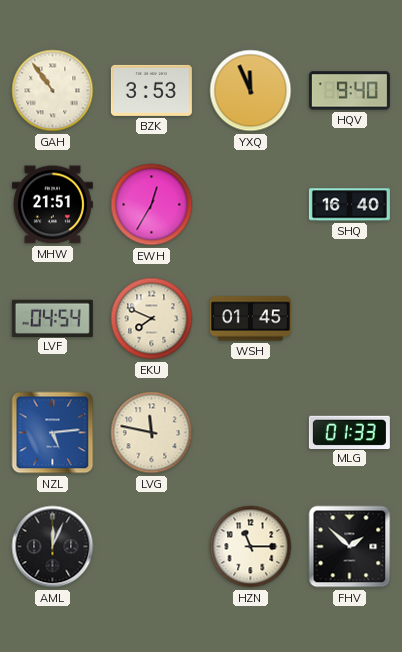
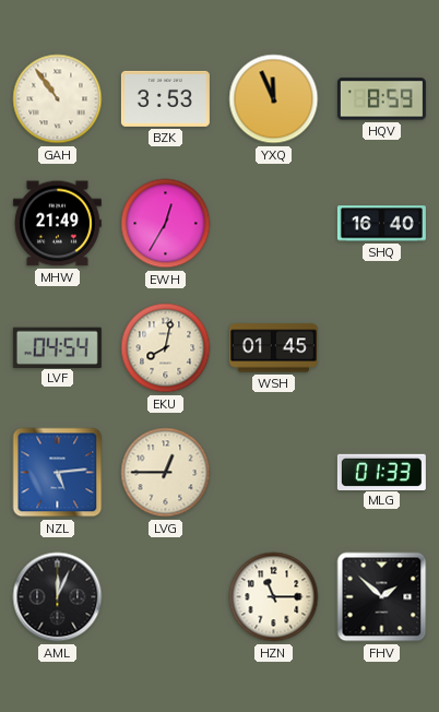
HQV: 9:40 -> 8:59 (381, 99)
MHW: 21:51 -> 21:49 (57, 224)
EKU: 7:49 -> 8:02 (166, 348)
LVG: 11:47 -> 12:45 (166, 473)
